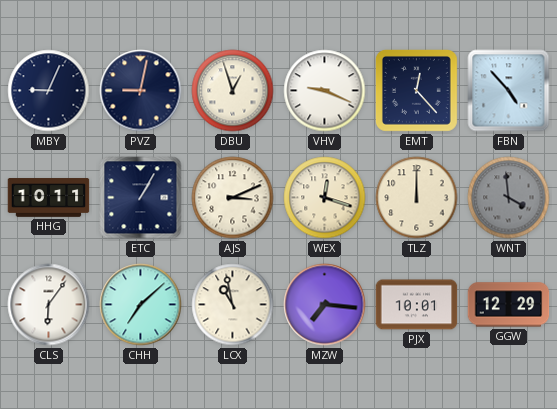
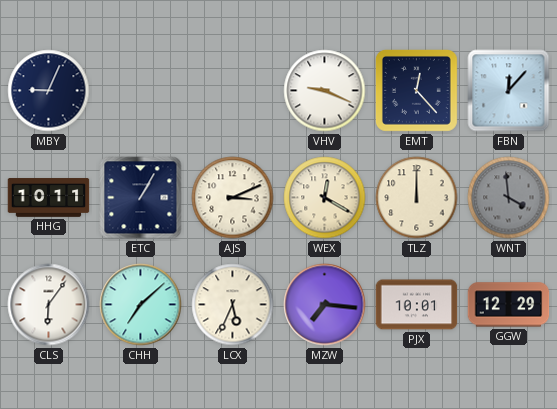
PVZ: 9:02 -> none (141, 91)
DBU: 12:57 -> none (233, 91)
FBN: 4:53 -> 12:07 (509, 91)
WEX: 12:18 -> 12:20 (325, 198)
LCX: 10:58 -> 5:34 (233, 305)
